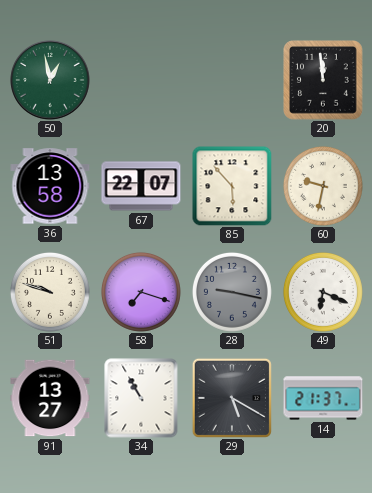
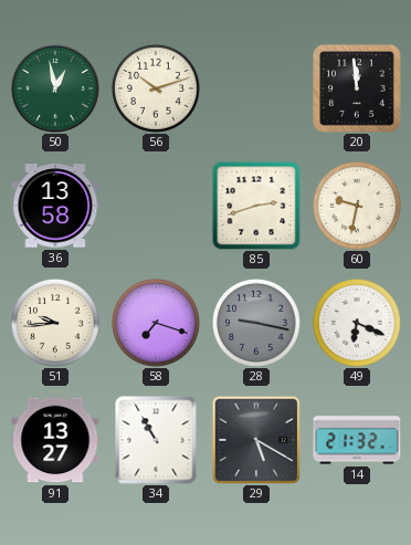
56: none -> 10:12 (156, 88)
67: 22:07 -> none (141, 186)
85: 5:53 -> 2:42 (256, 206)
51: 9:48 -> 9:44 (55, 323)
14: 21:37 -> 21:32 (357, 440)
